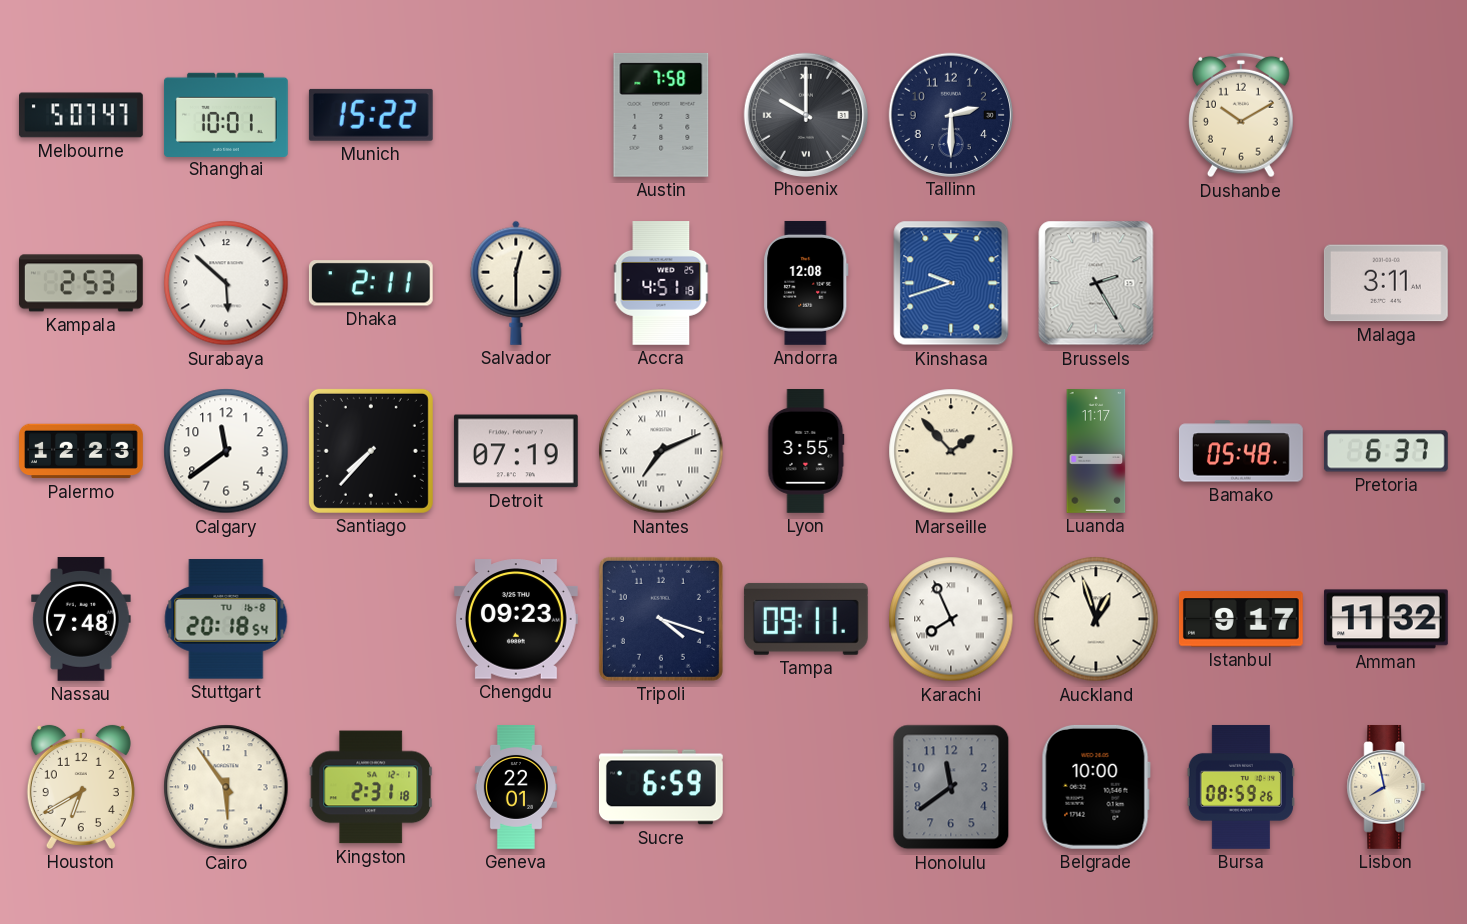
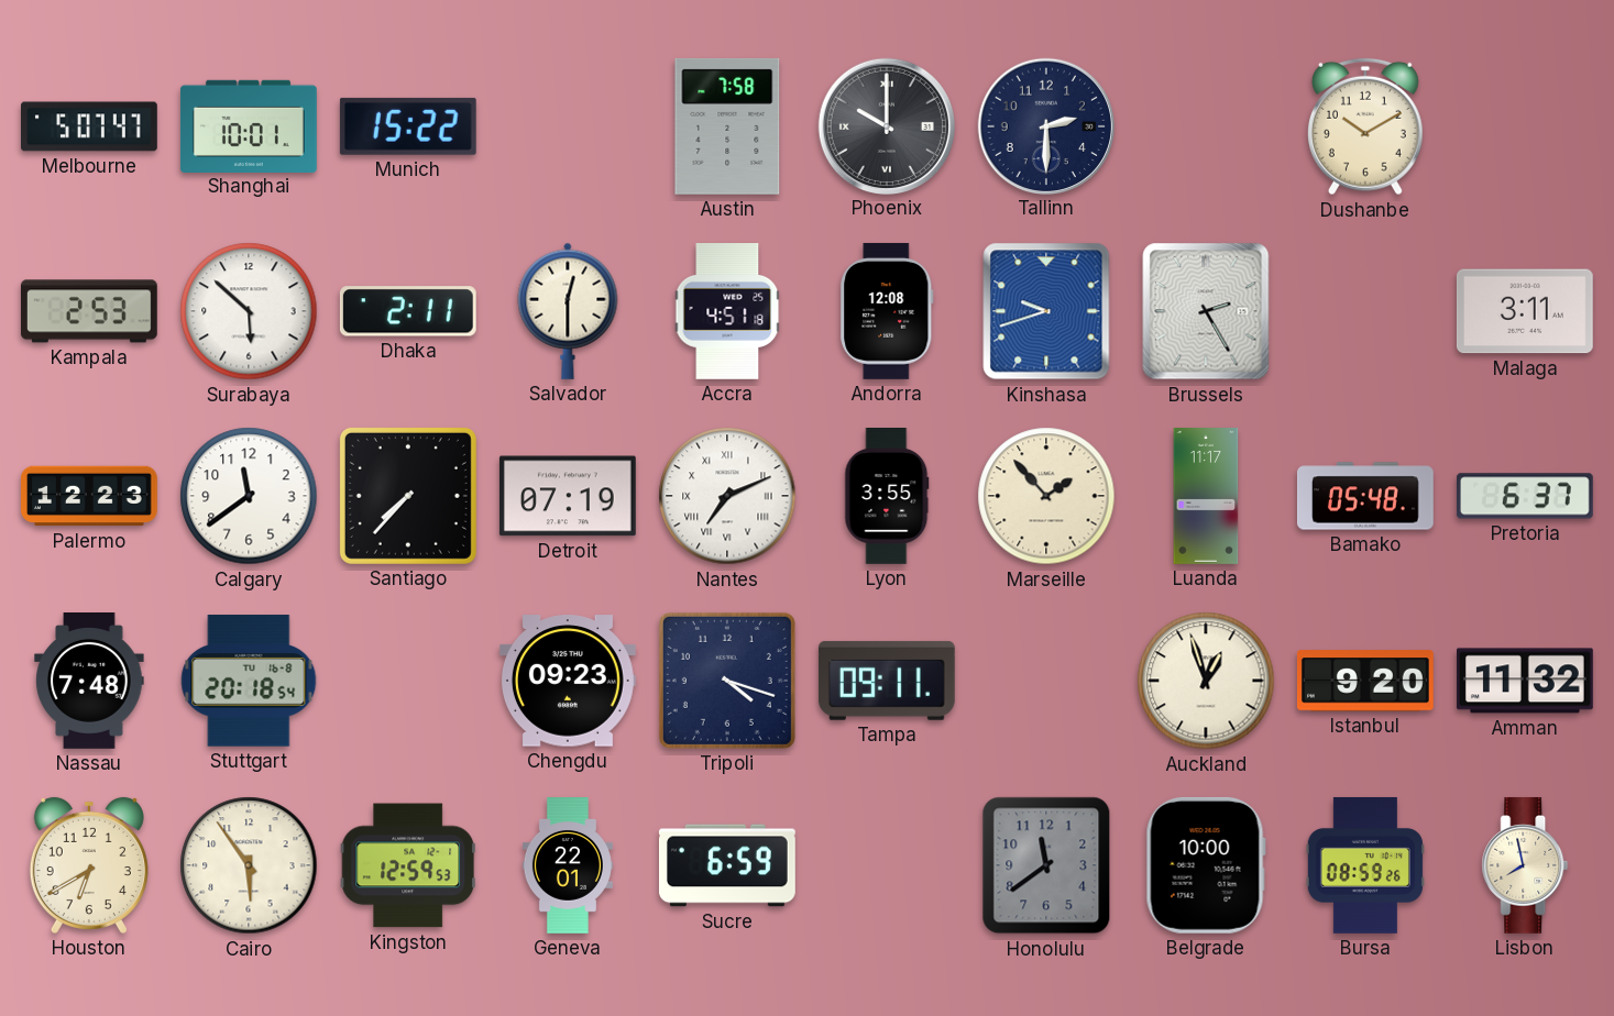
Karachi: 7:56 -> none (951, 619)
Istanbul: 9:17 -> 9:20 (1365, 681)
Kingston: 2:31 -> 12:59 (408, 865)
